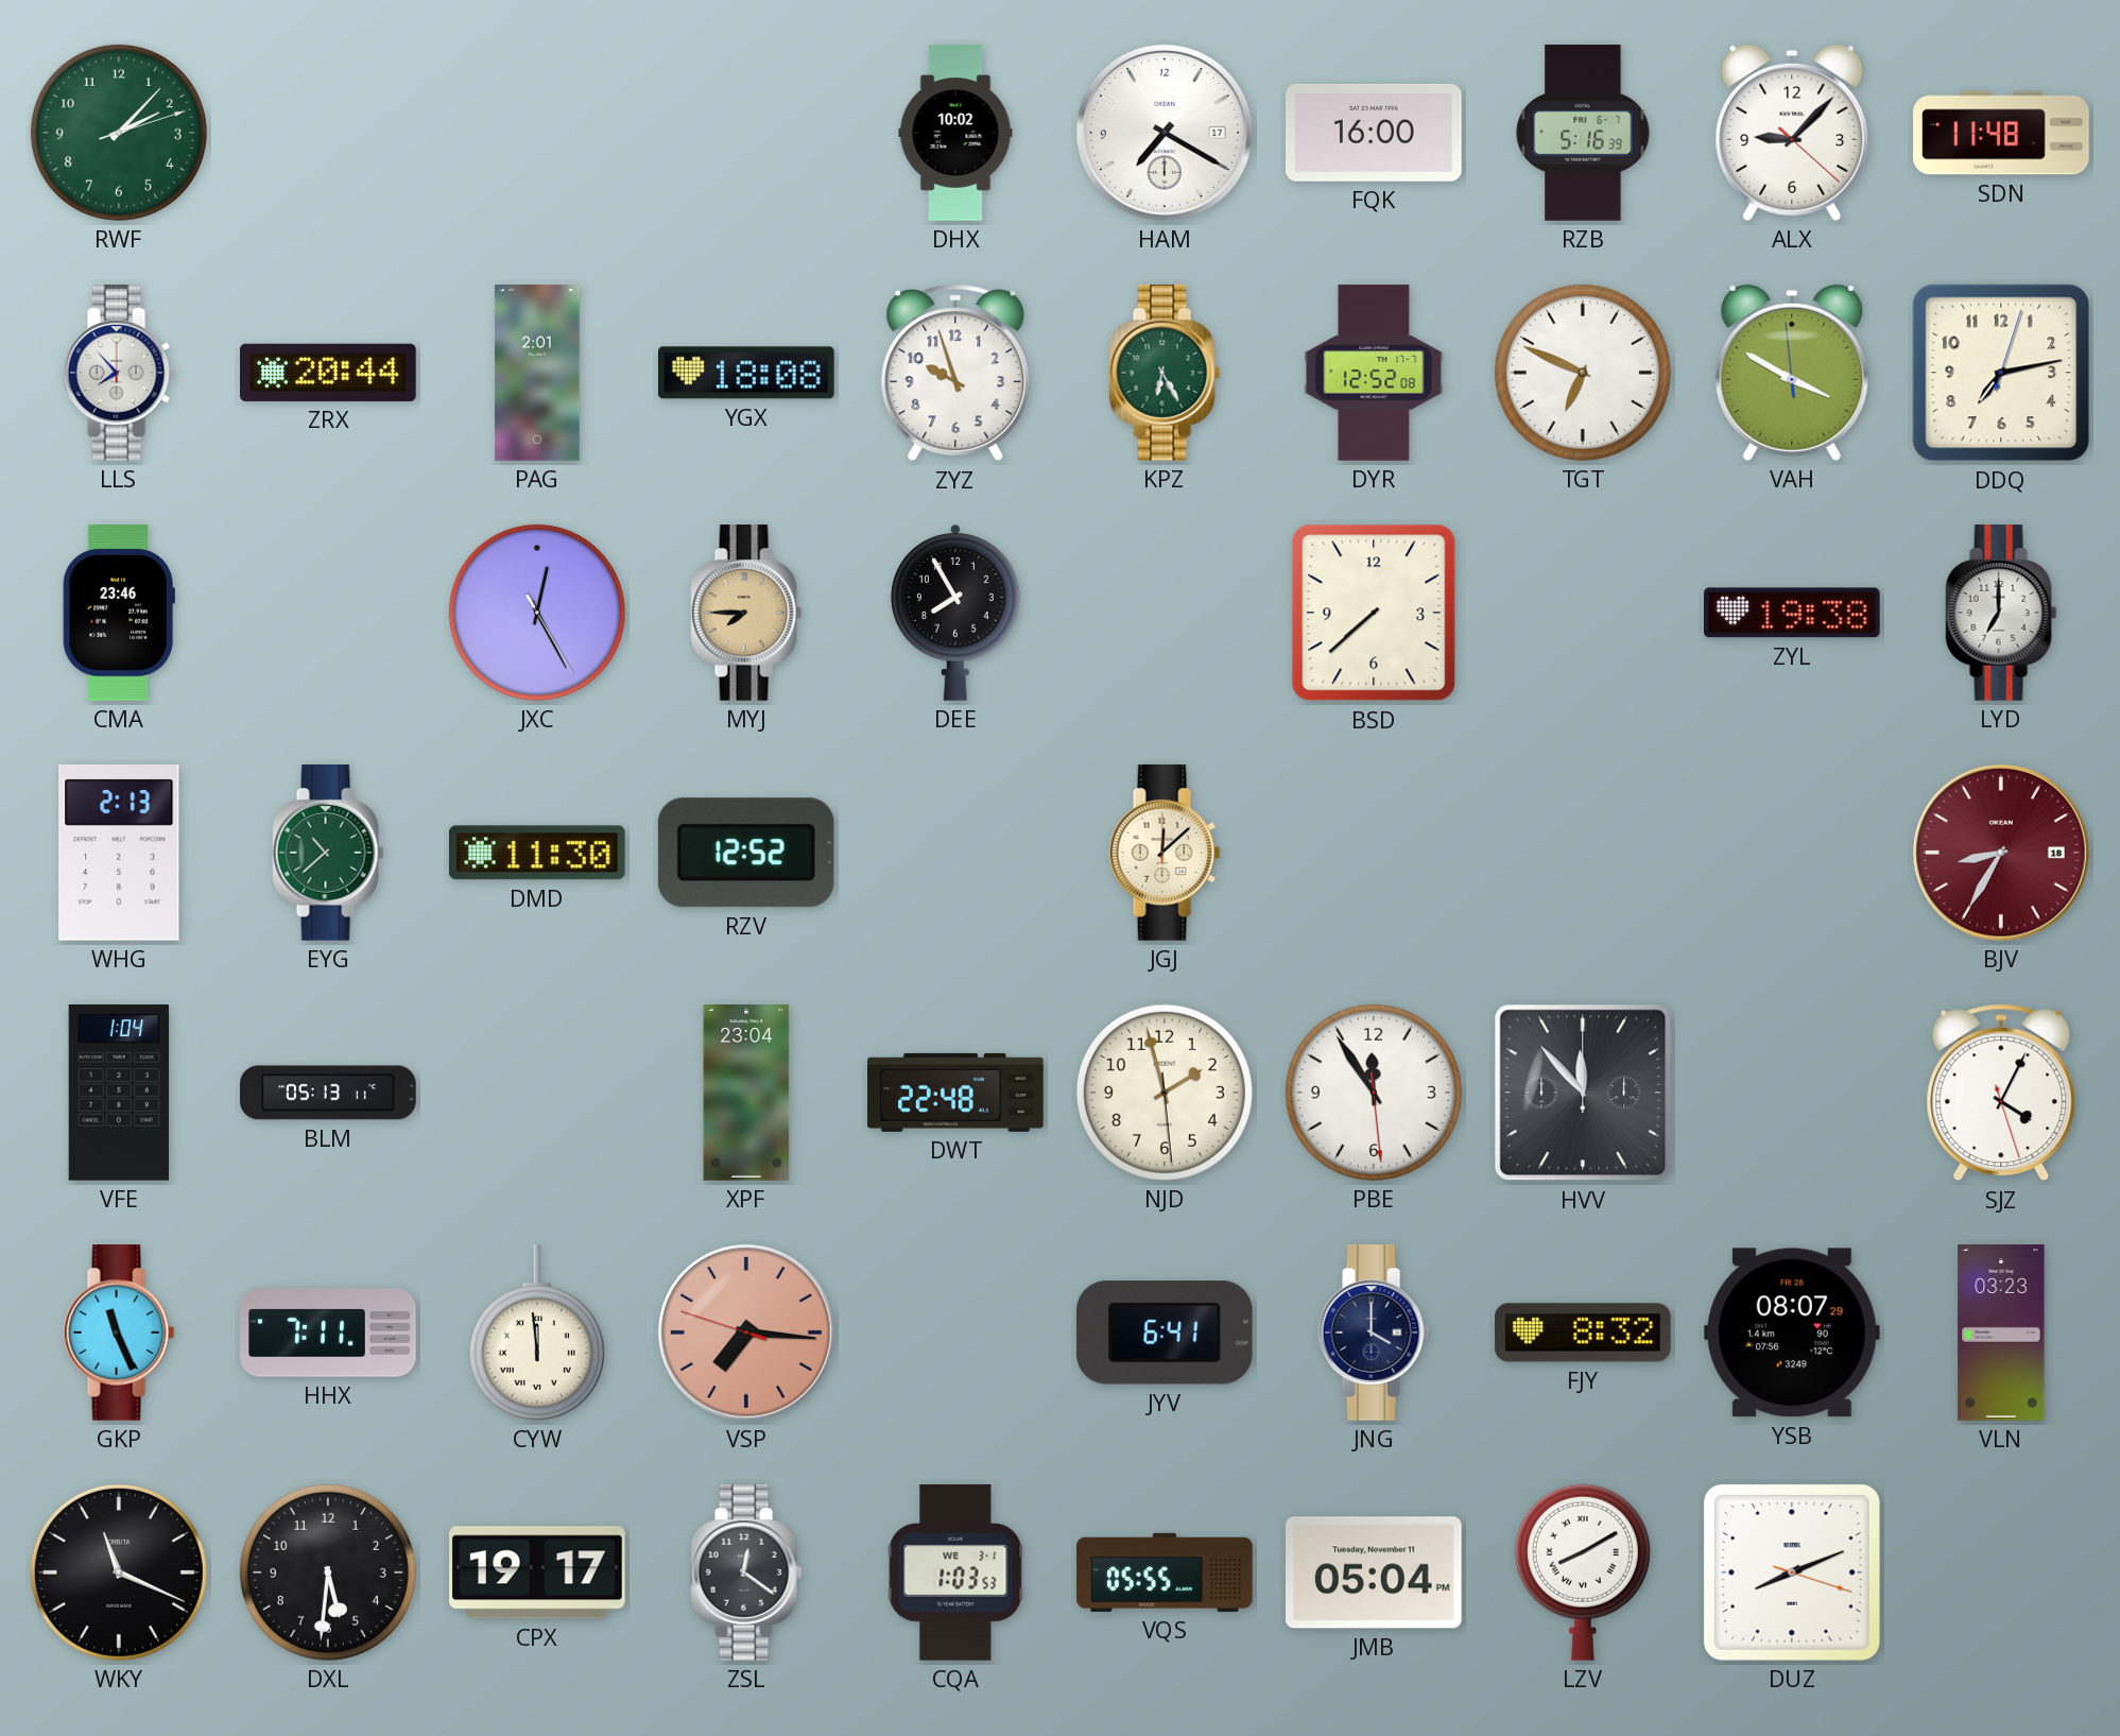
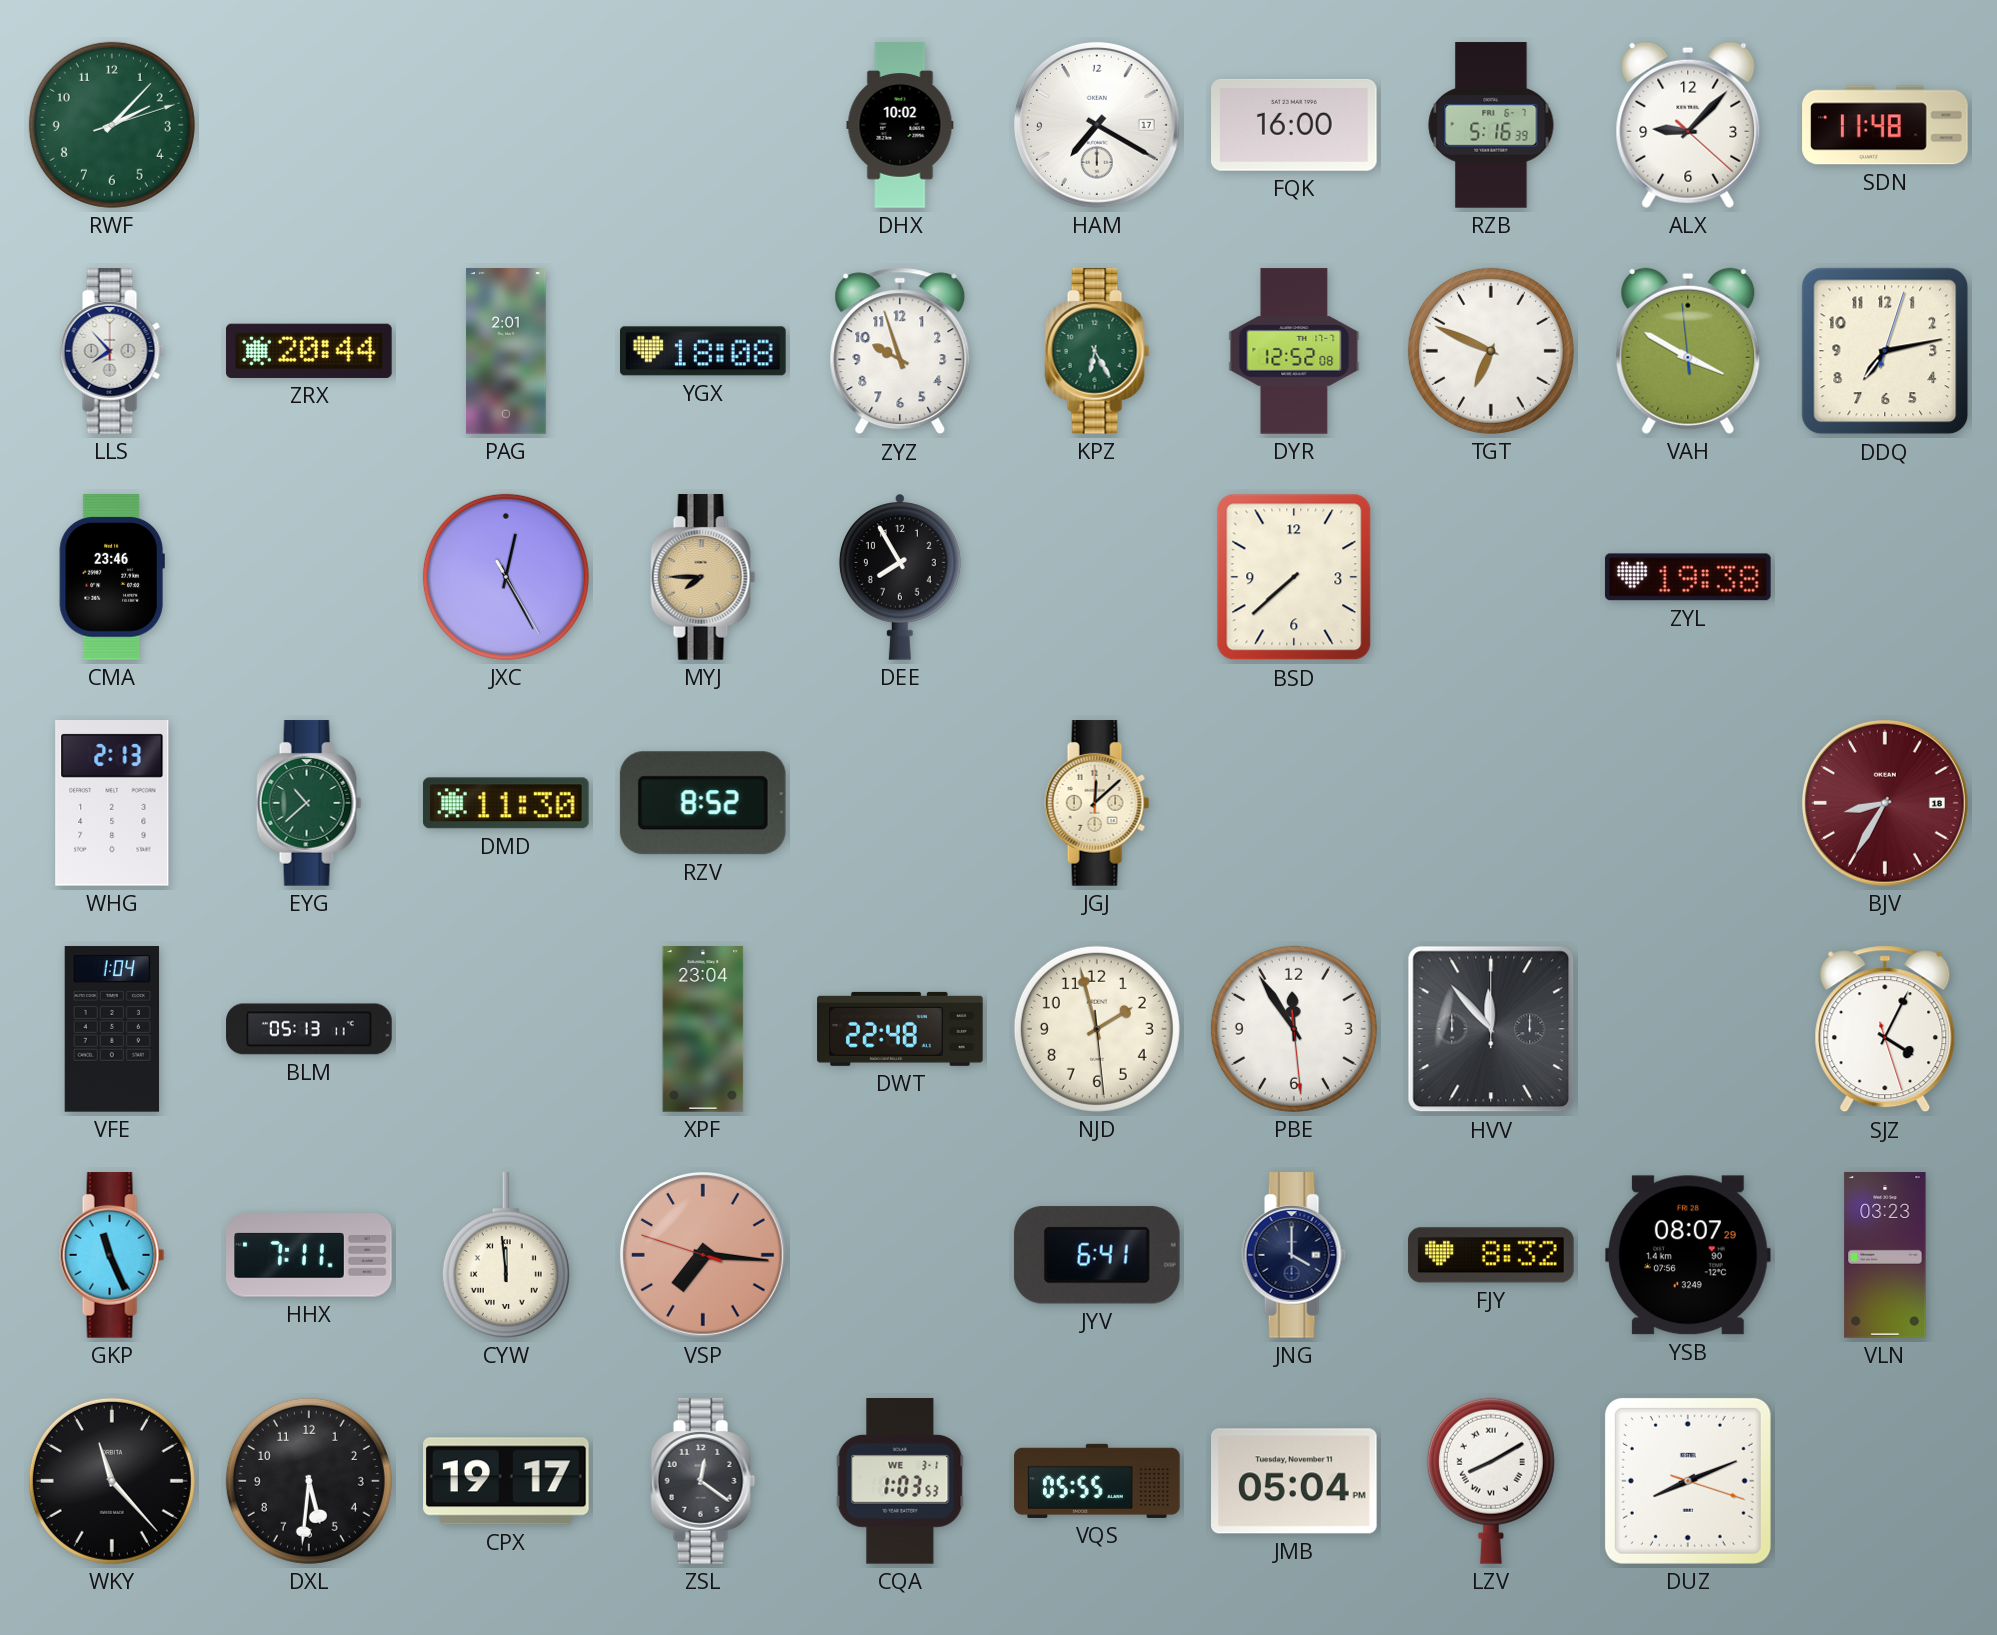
LYD: 7:00 -> none (2001, 613)
RZV: 12:52 -> 8:52 (703, 803)
WKY: 11:19 -> 11:23 (112, 1481)
